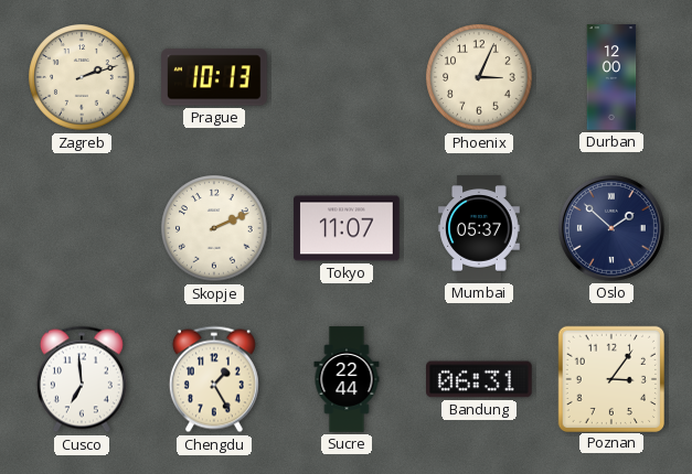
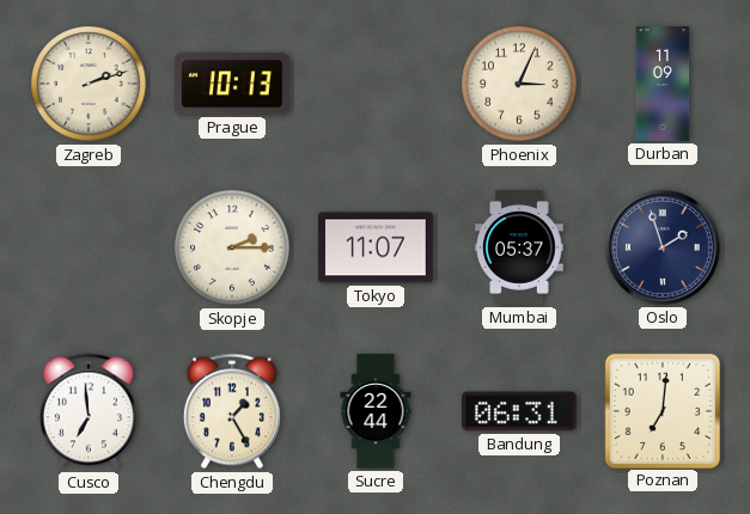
Durban: 12:00 -> 11:09 (663, 84)
Skopje: 2:11 -> 2:15 (232, 247)
Oslo: 1:52 -> 1:57 (663, 247)
Poznan: 3:06 -> 7:01 (661, 410)
